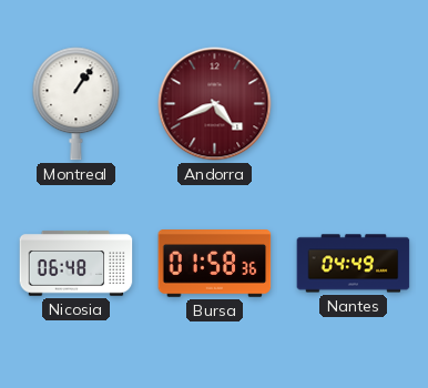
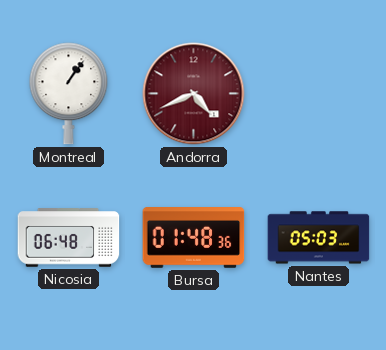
Bursa: 01:58 -> 01:48 (194, 238)
Nantes: 04:49 -> 05:03 (319, 238)
